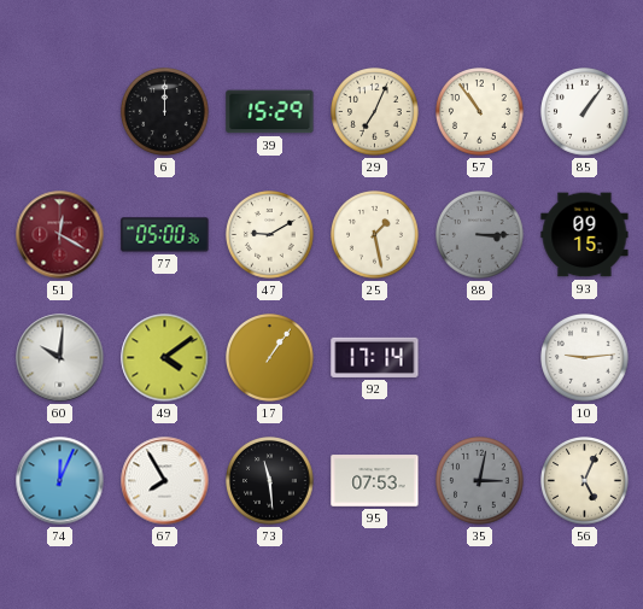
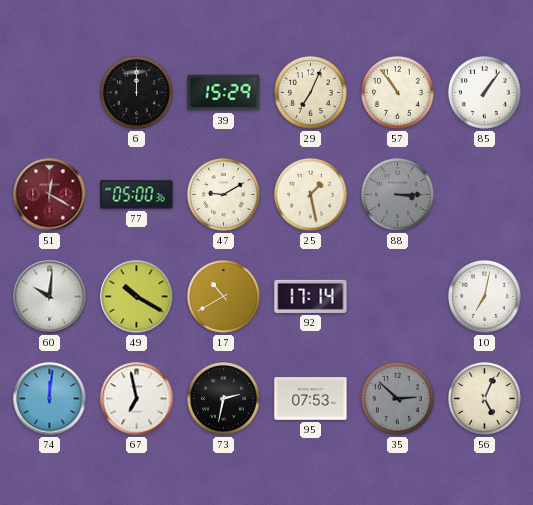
93: 09:15 -> none (585, 235)
49: 4:09 -> 10:20 (137, 297)
17: 1:06 -> 10:40 (224, 297)
10: 9:14 -> 7:02 (485, 297)
74: 12:04 -> 12:01 (50, 399)
67: 7:55 -> 6:58 (137, 399)
73: 11:29 -> 2:32 (224, 399)
35: 3:02 -> 2:52 (398, 399)
